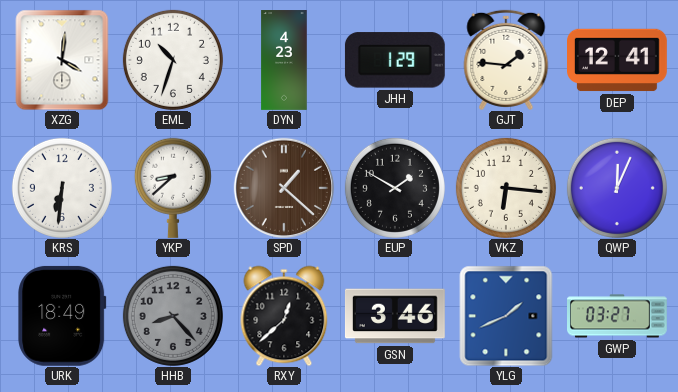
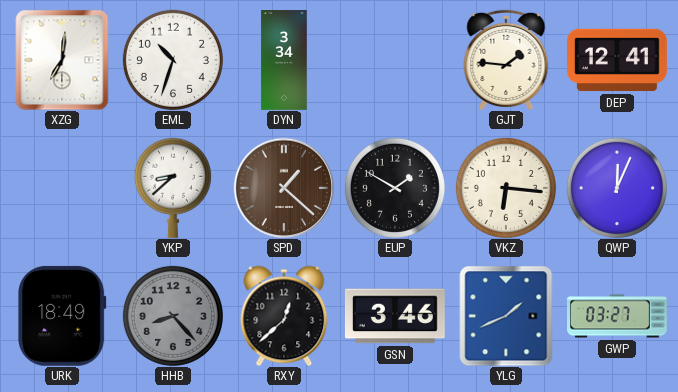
XZG: 4:01 -> 7:01 (62, 60)
DYN: 4:23 -> 3:34 (284, 60)
JHH: 1:29 -> none (395, 60)
KRS: 6:31 -> none (62, 188)
